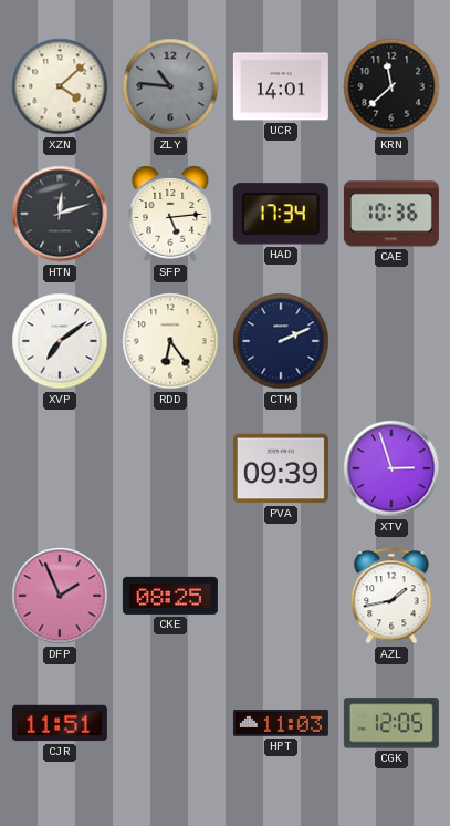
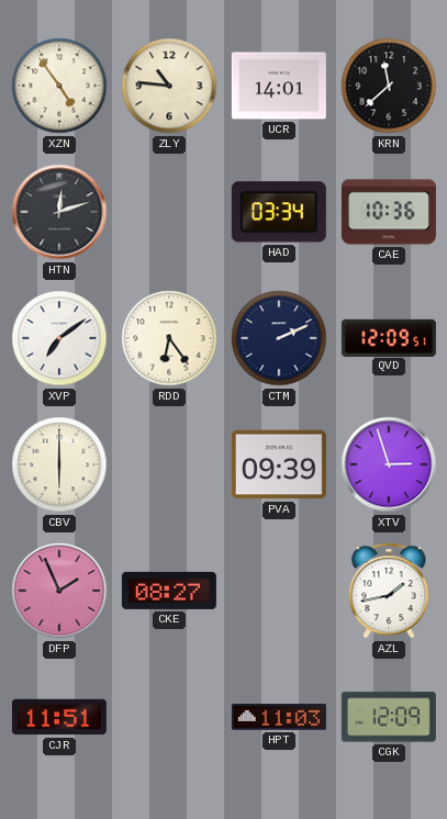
XZN: 4:08 -> 4:54 (59, 86)
ZLY dial: grey -> cream (169, 86)
SFP: 5:14 -> none (170, 214)
HAD: 17:34 -> 03:34 (279, 212)
QVD: none -> 12:09 (389, 337)
CBV: none -> 6:00 (59, 464)
CKE: 08:25 -> 08:27 (169, 591)
CGK: 12:05 -> 12:09 (389, 717)
